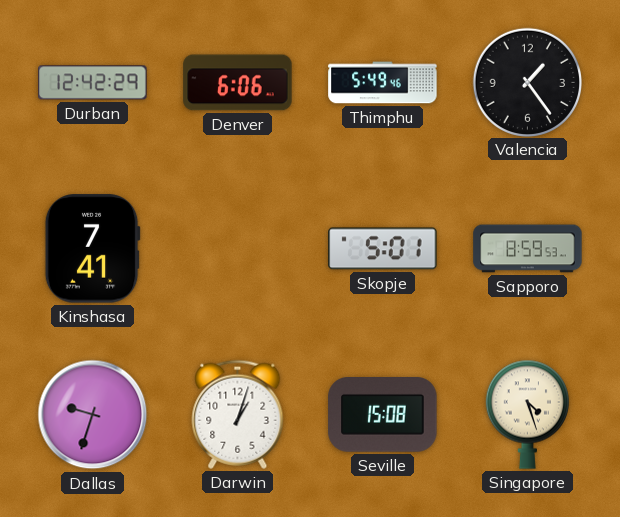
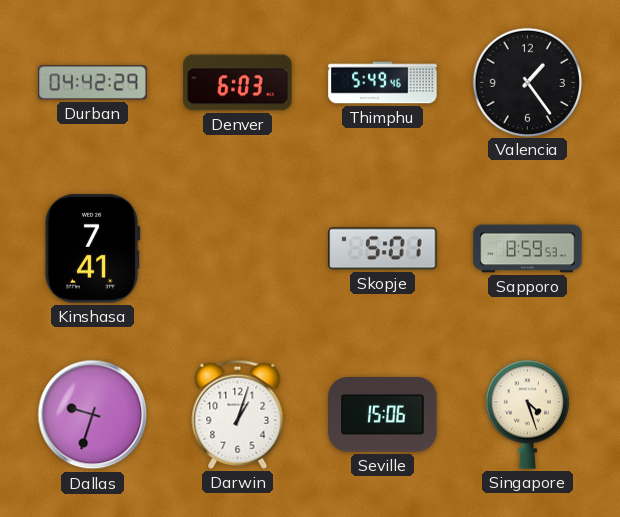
Durban: 12:42 -> 04:42 (93, 83)
Denver: 6:06 -> 6:03 (238, 83)
Seville: 15:08 -> 15:06 (383, 415)
